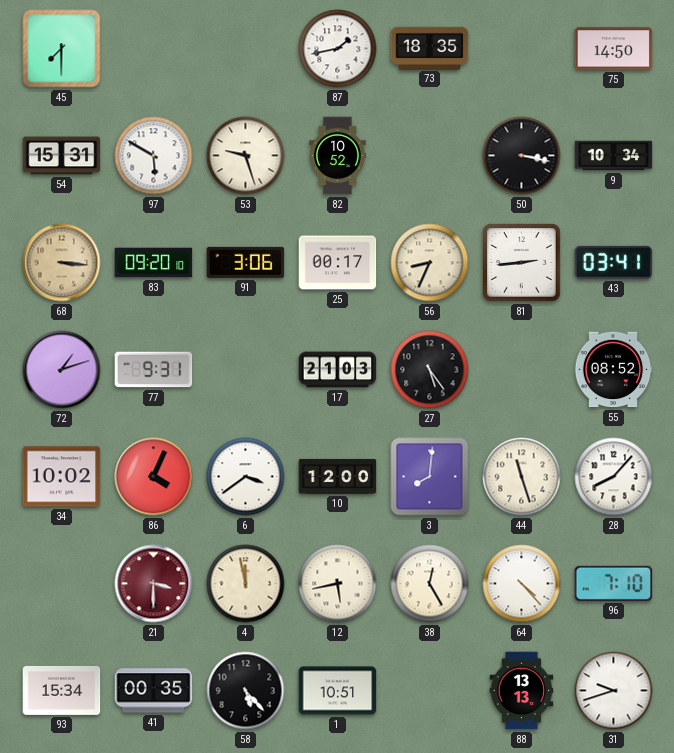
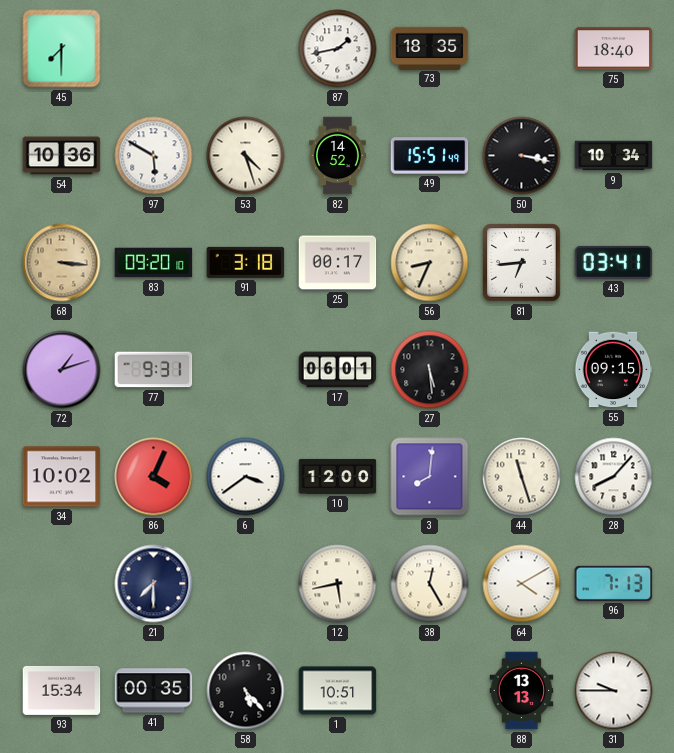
75: 14:50 -> 18:40 (614, 49)
54: 15:31 -> 10:36 (62, 156)
53: 9:27 -> 4:27 (246, 156)
82: 10:52 -> 14:52 (338, 156)
49: none -> 15:51 (430, 156)
91: 3:06 -> 3:18 (246, 262)
81: 2:44 -> 6:44 (522, 263)
17: 21:03 -> 06:01 (338, 370)
27: 5:24 -> 5:29 (430, 370)
55: 08:52 -> 09:15 (613, 370)
21: 3:30 -> 7:30 (154, 584)
21 dial: burgundy -> navy (154, 584)
4: 11:58 -> none (246, 584)
64: 4:23 -> 4:10 (522, 584)
96: 7:10 -> 7:13 (614, 583)
31: 9:42 -> 9:45 (614, 691)
